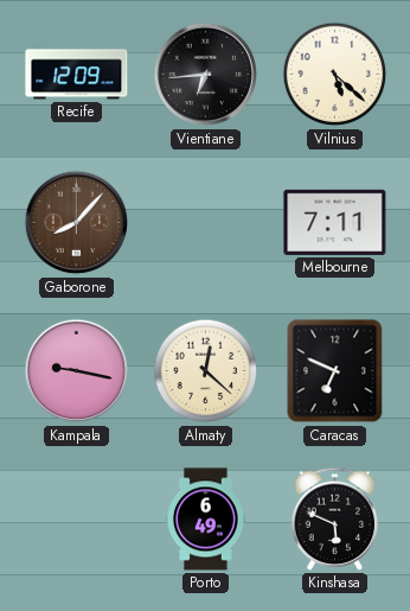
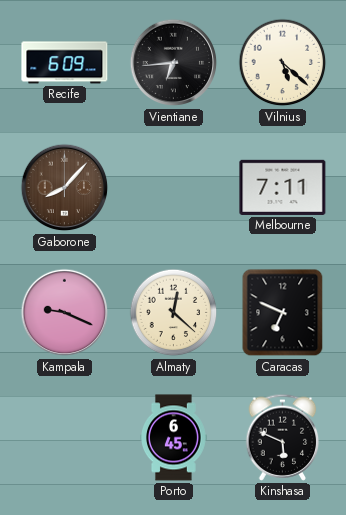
Recife: 12:09 -> 6:09 (65, 63)
Kampala: 9:17 -> 9:19 (65, 313)
Porto: 6:49 -> 6:45 (174, 438)
